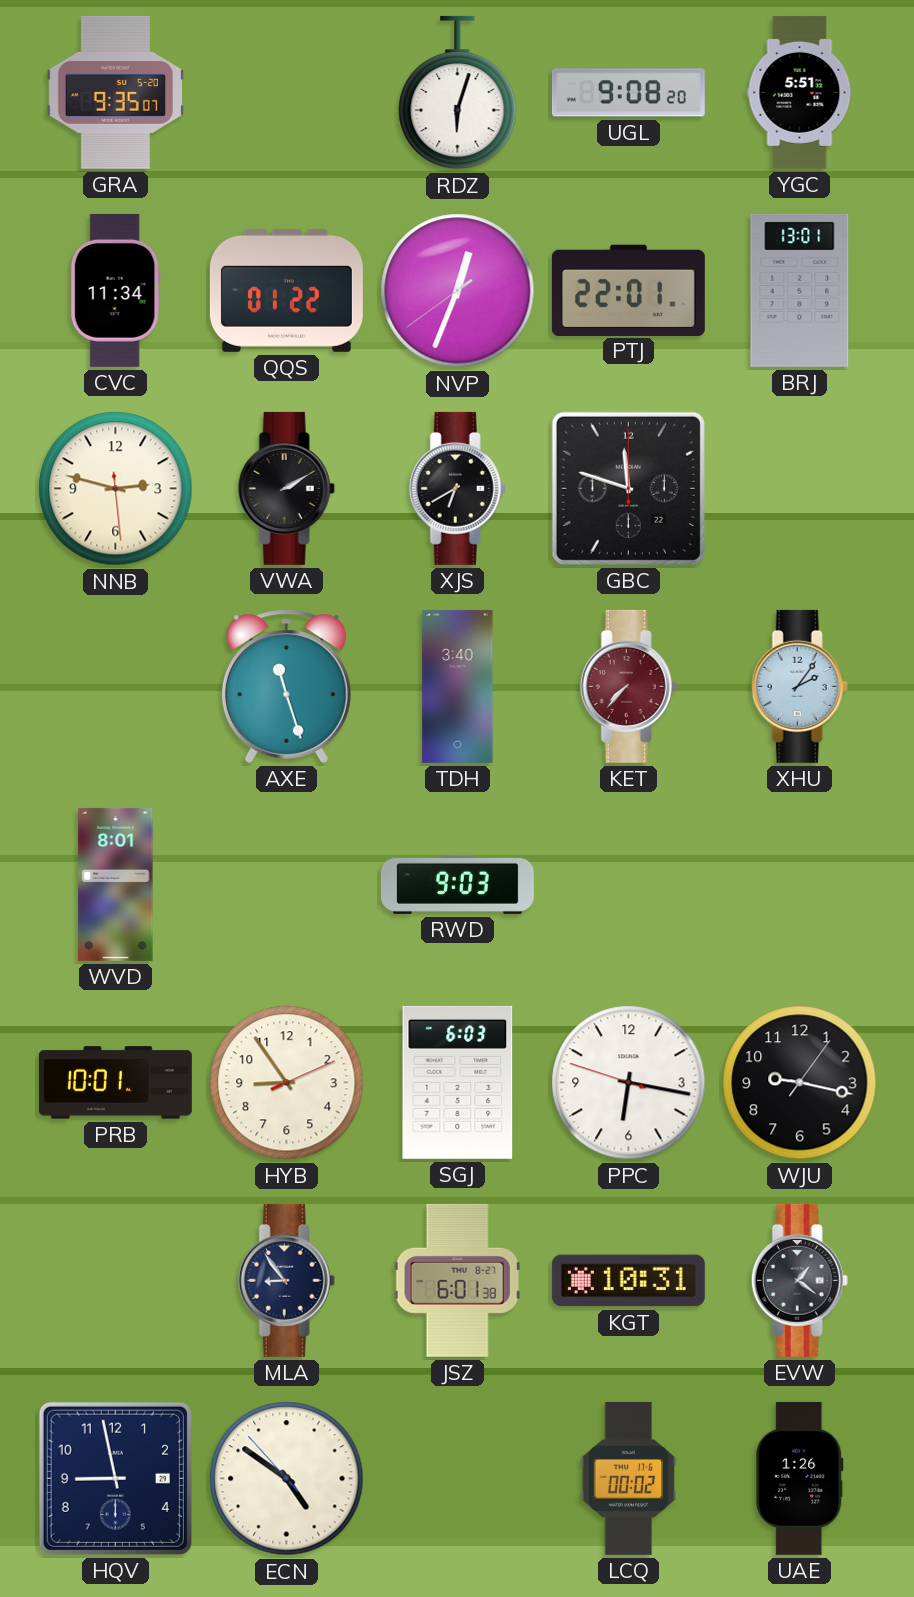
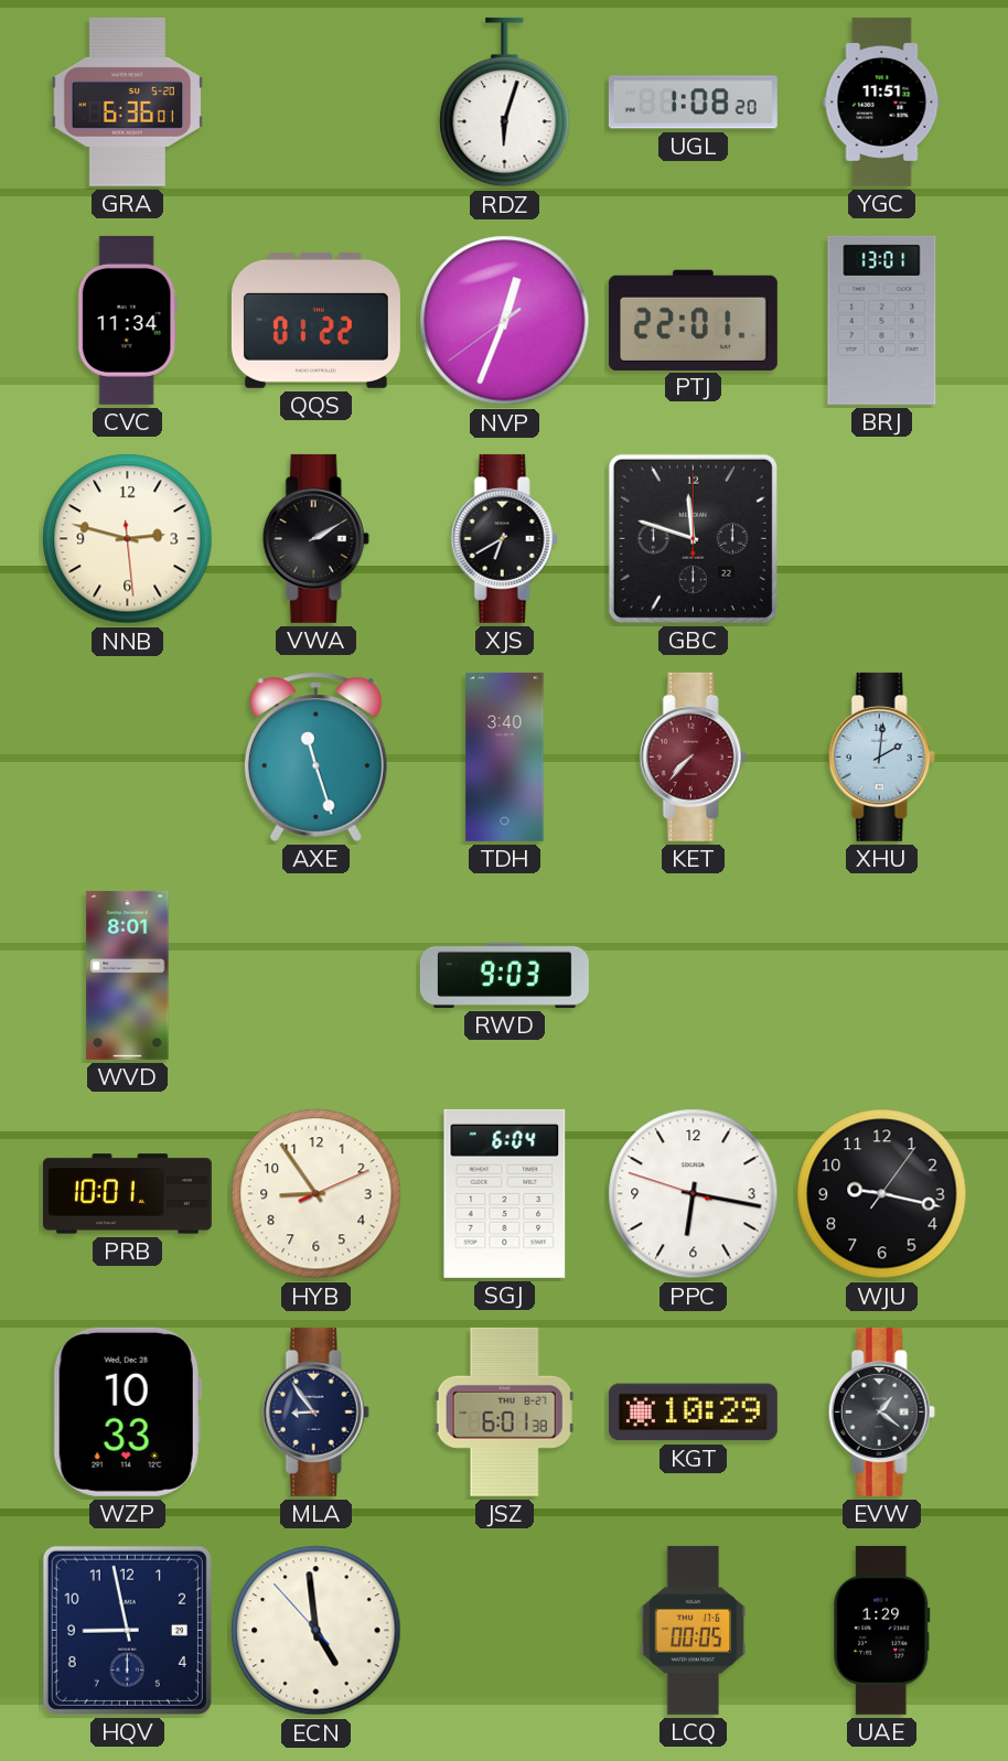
GRA: 9:35 -> 6:36 (127, 101)
UGL: 9:08 -> 1:08 (693, 103)
YGC: 5:51 -> 11:51 (882, 101)
XHU: 2:06 -> 2:01 (881, 756)
SGJ: 6:03 -> 6:04 (505, 1193)
WZP: none -> 10:33 (127, 1411)
KGT: 10:31 -> 10:29 (693, 1413)
ECN: 4:50 -> 4:58 (317, 1631)
LCQ: 00:02 -> 00:05 (694, 1630)
UAE: 1:26 -> 1:29 (882, 1630)
